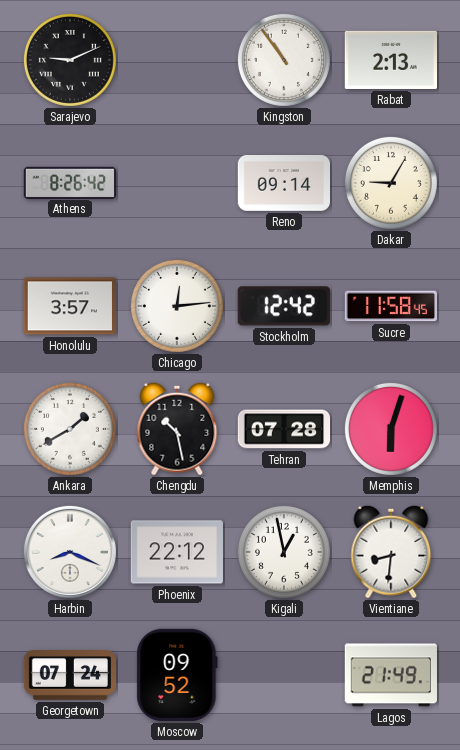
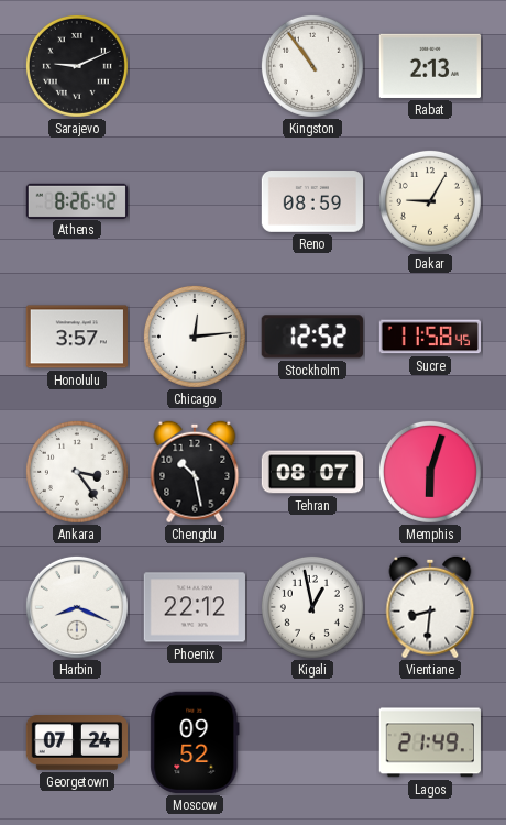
Reno: 09:14 -> 08:59 (311, 202)
Stockholm: 12:42 -> 12:52 (312, 337)
Ankara: 1:40 -> 3:24 (77, 472)
Tehran: 07:28 -> 08:07 (312, 472)
